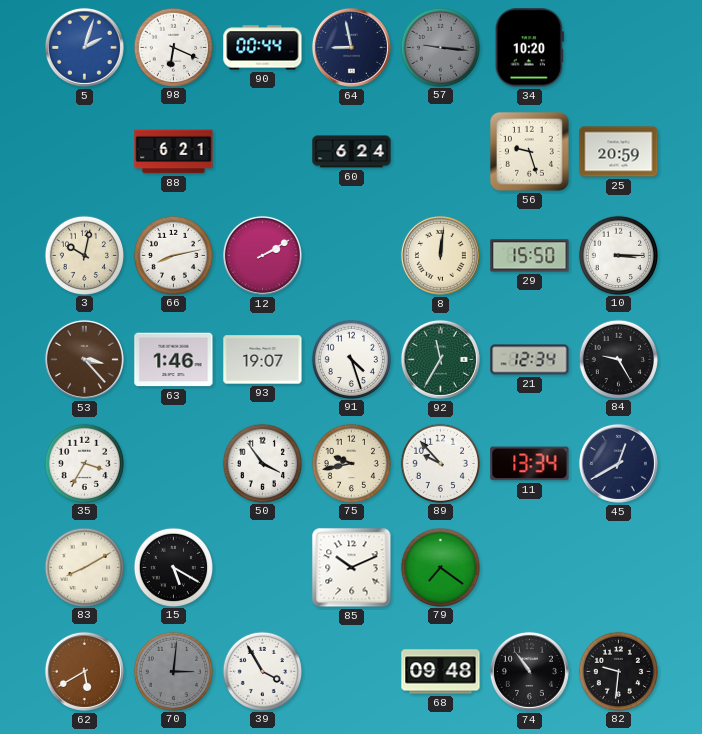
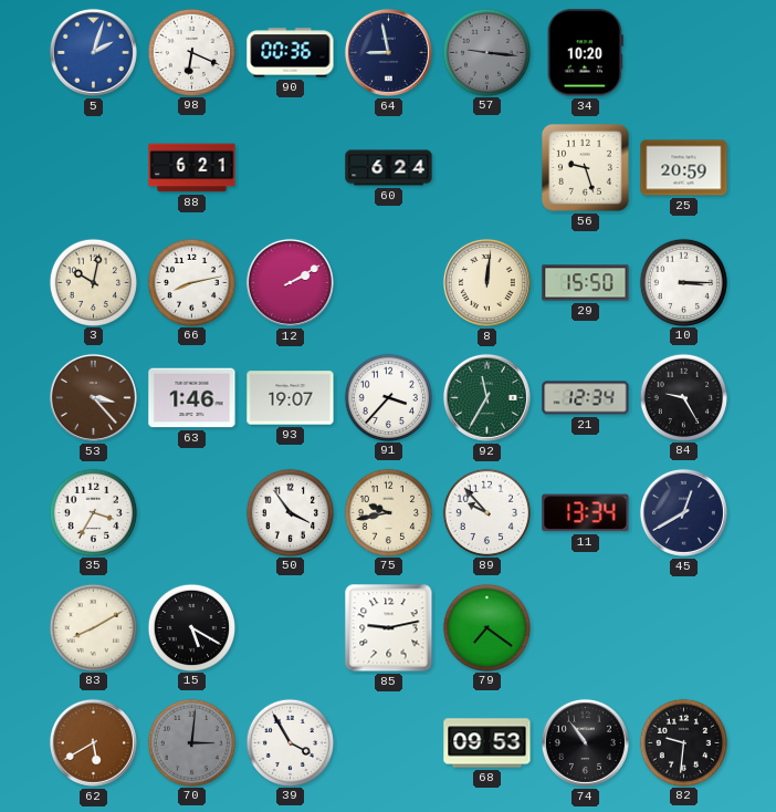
90: 00:44 -> 00:36 (291, 53)
91: 4:27 -> 3:37 (388, 397)
85: 10:11 -> 9:13 (389, 628)
68: 09:48 -> 09:53 (487, 743)
